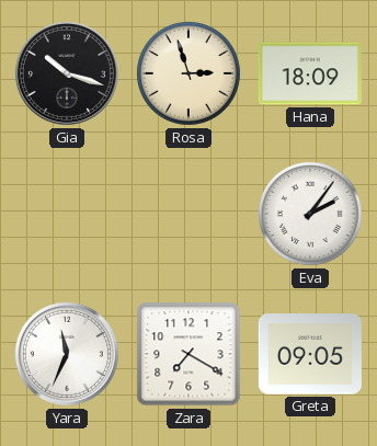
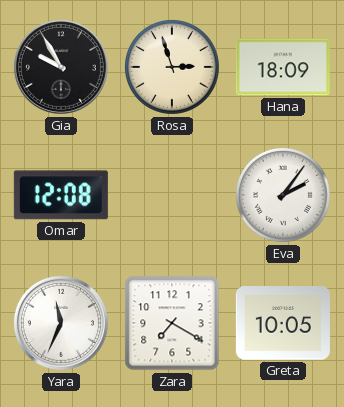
Gia: 10:18 -> 9:55 (61, 67)
Omar: none -> 12:08 (61, 195)
Greta: 09:05 -> 10:05 (283, 323)
